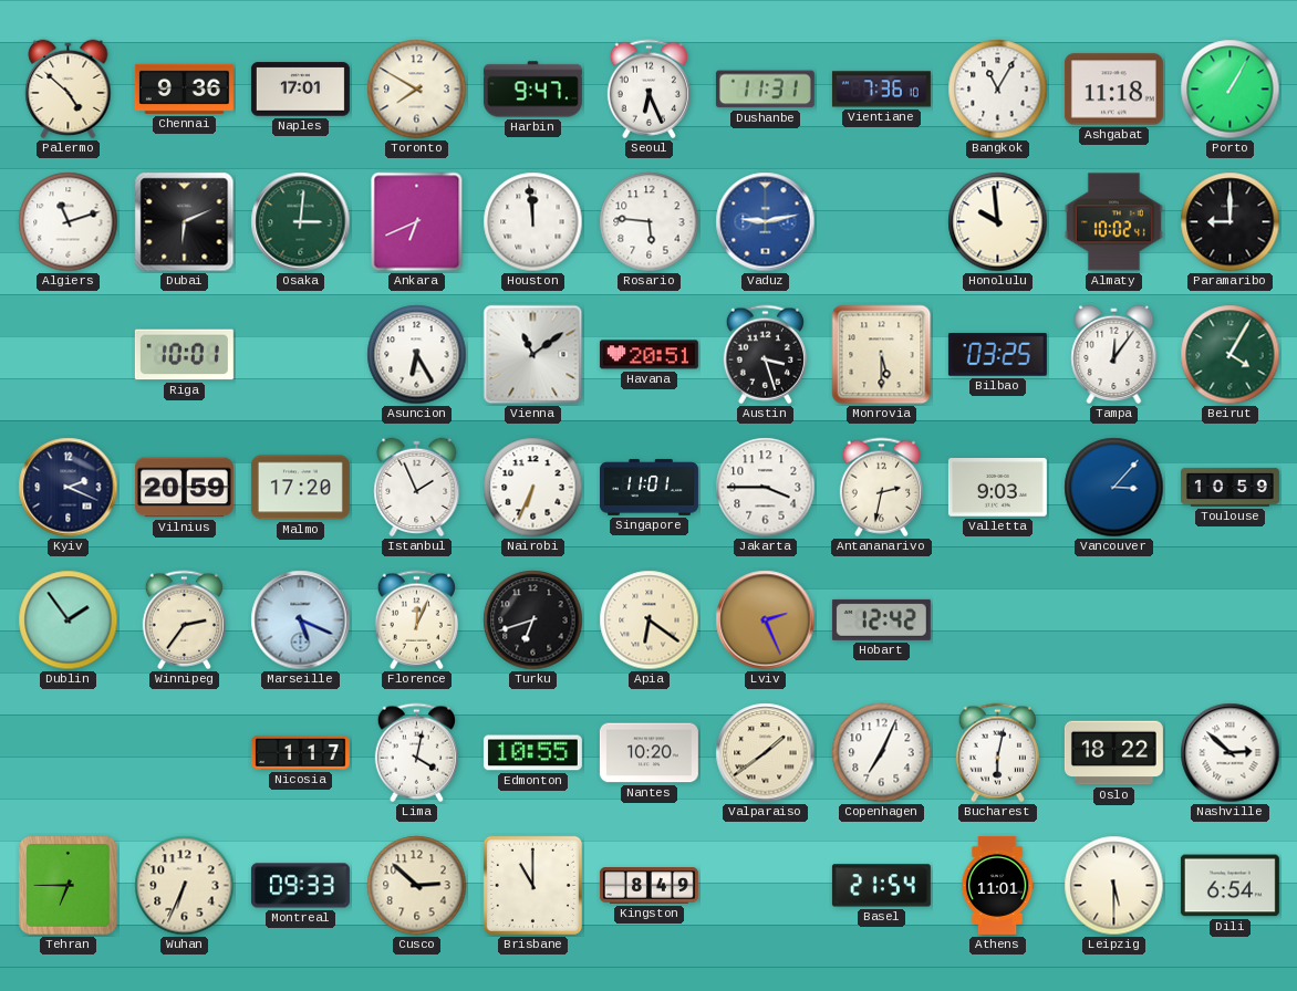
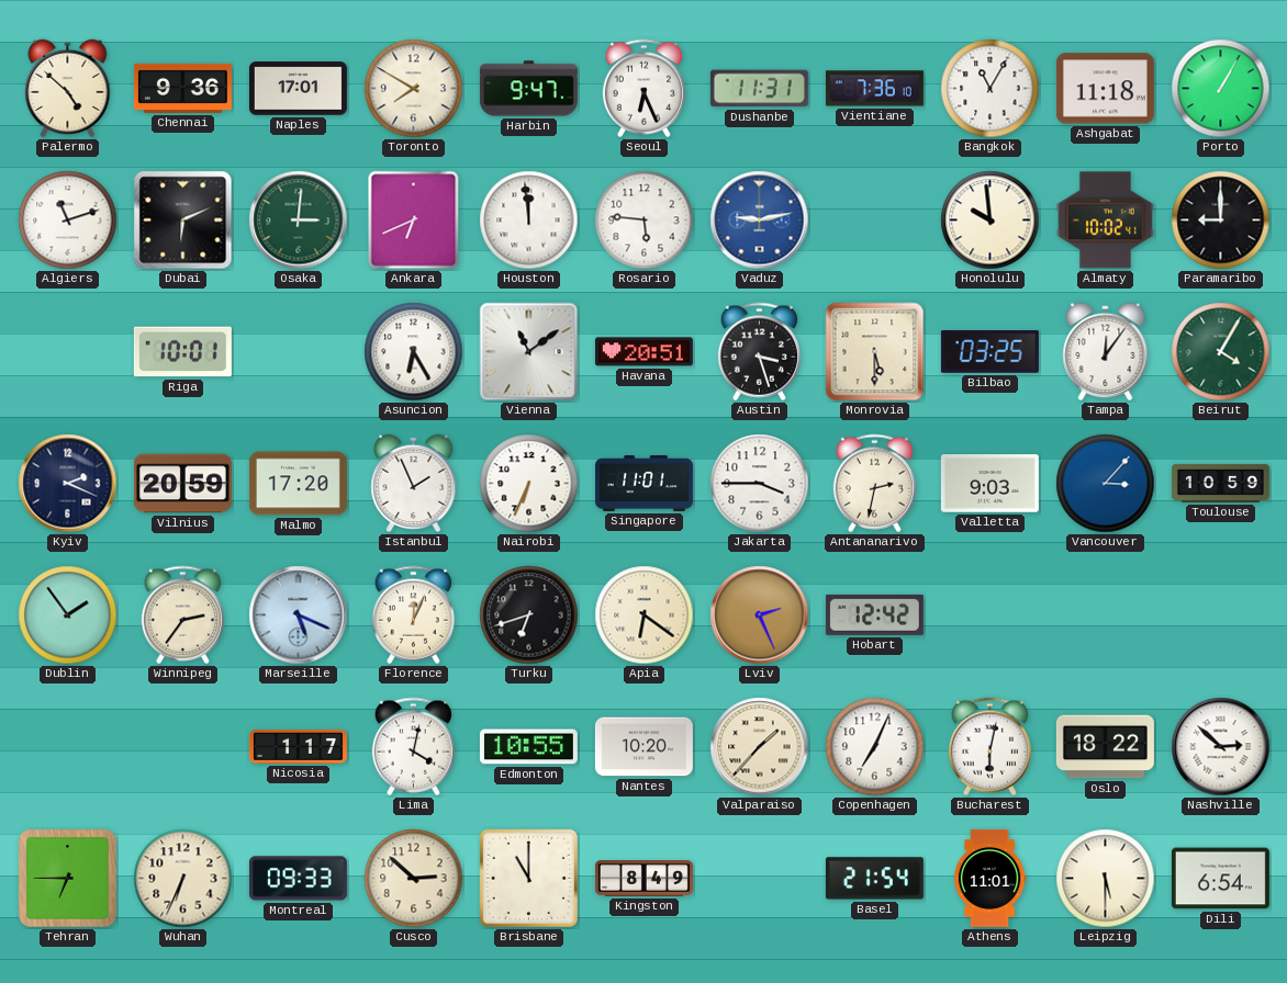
Valparaiso: 1:39 -> 1:37 (760, 747)
